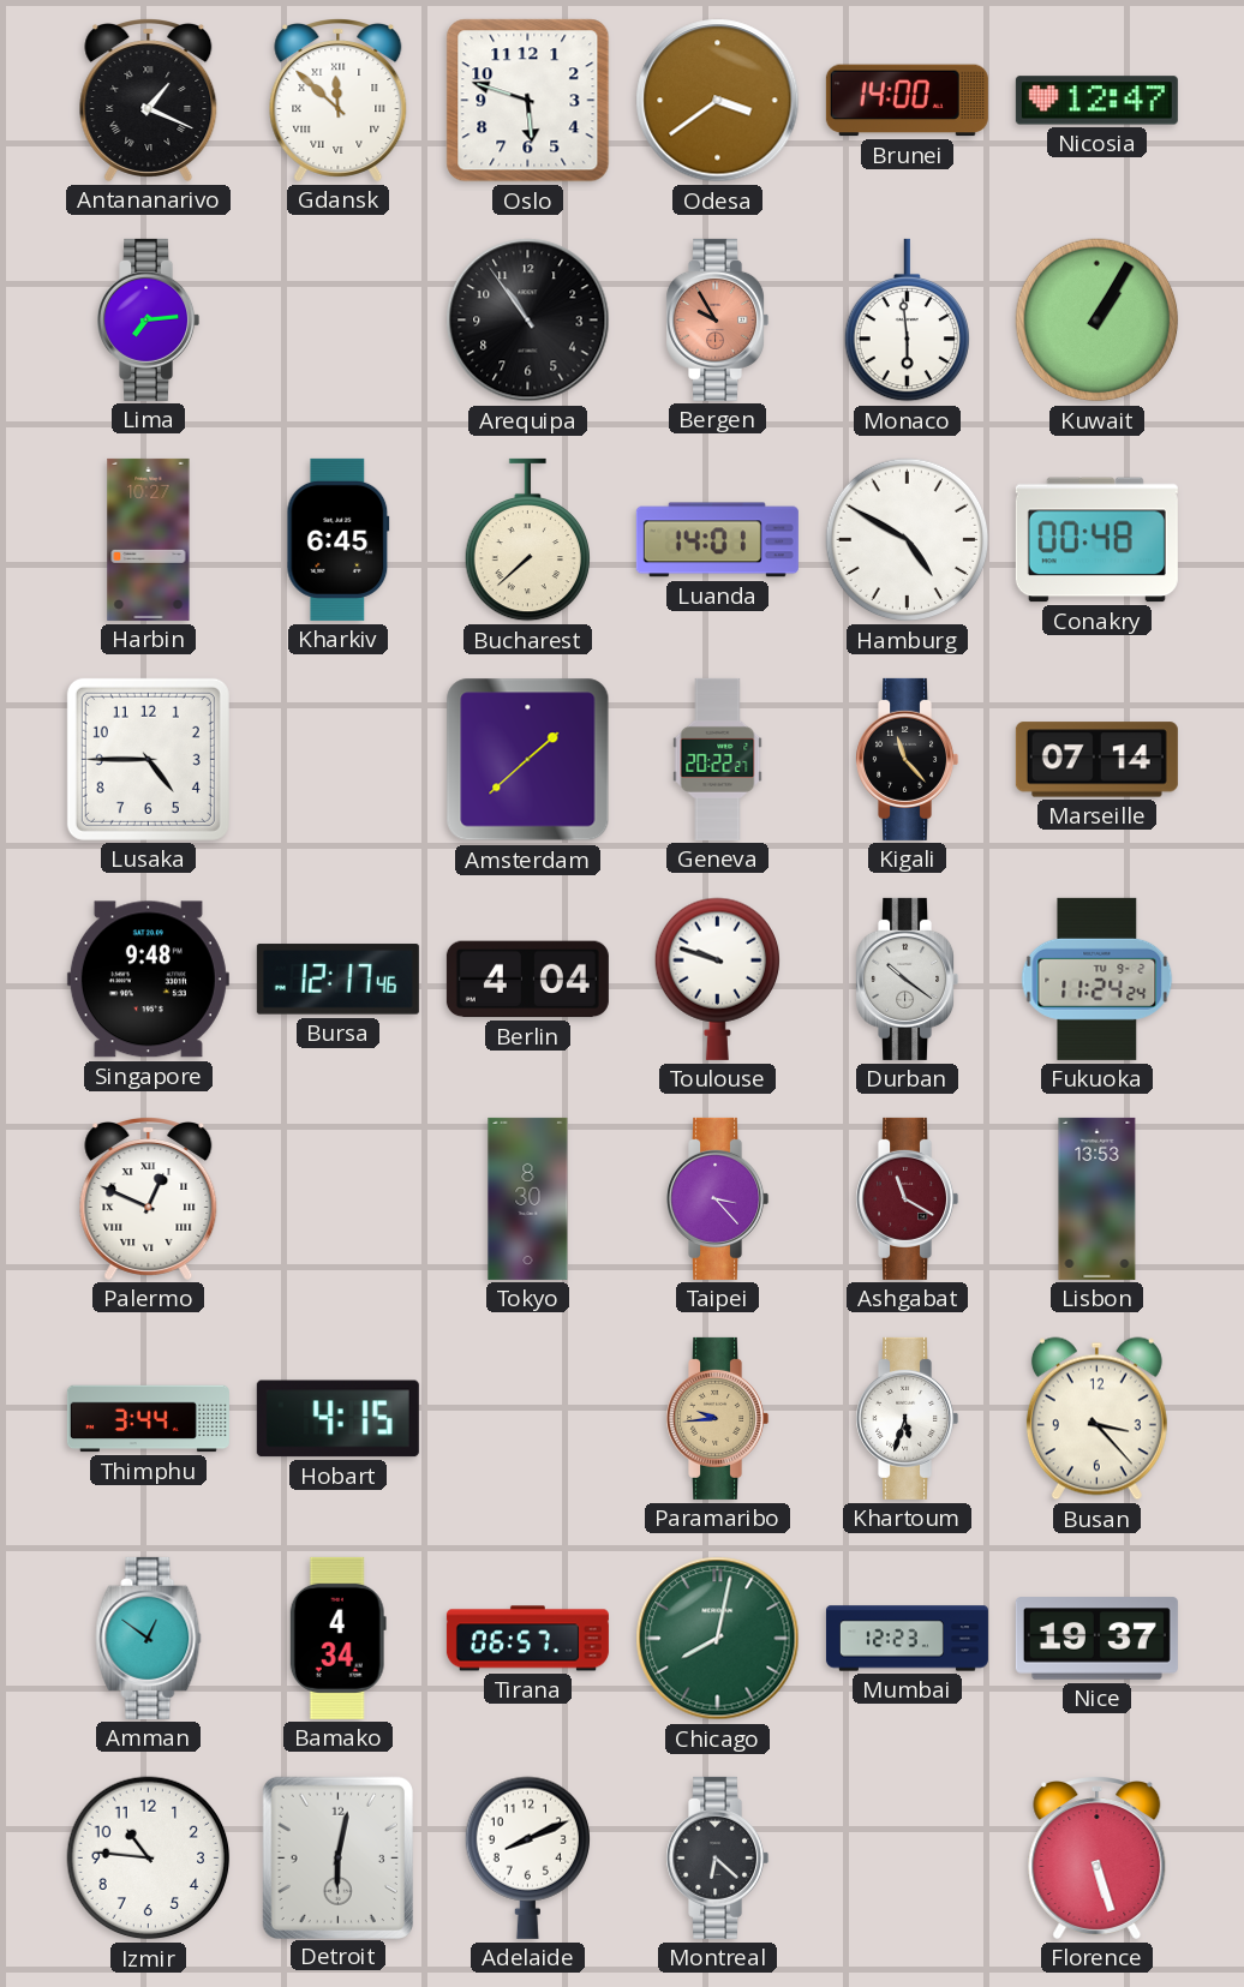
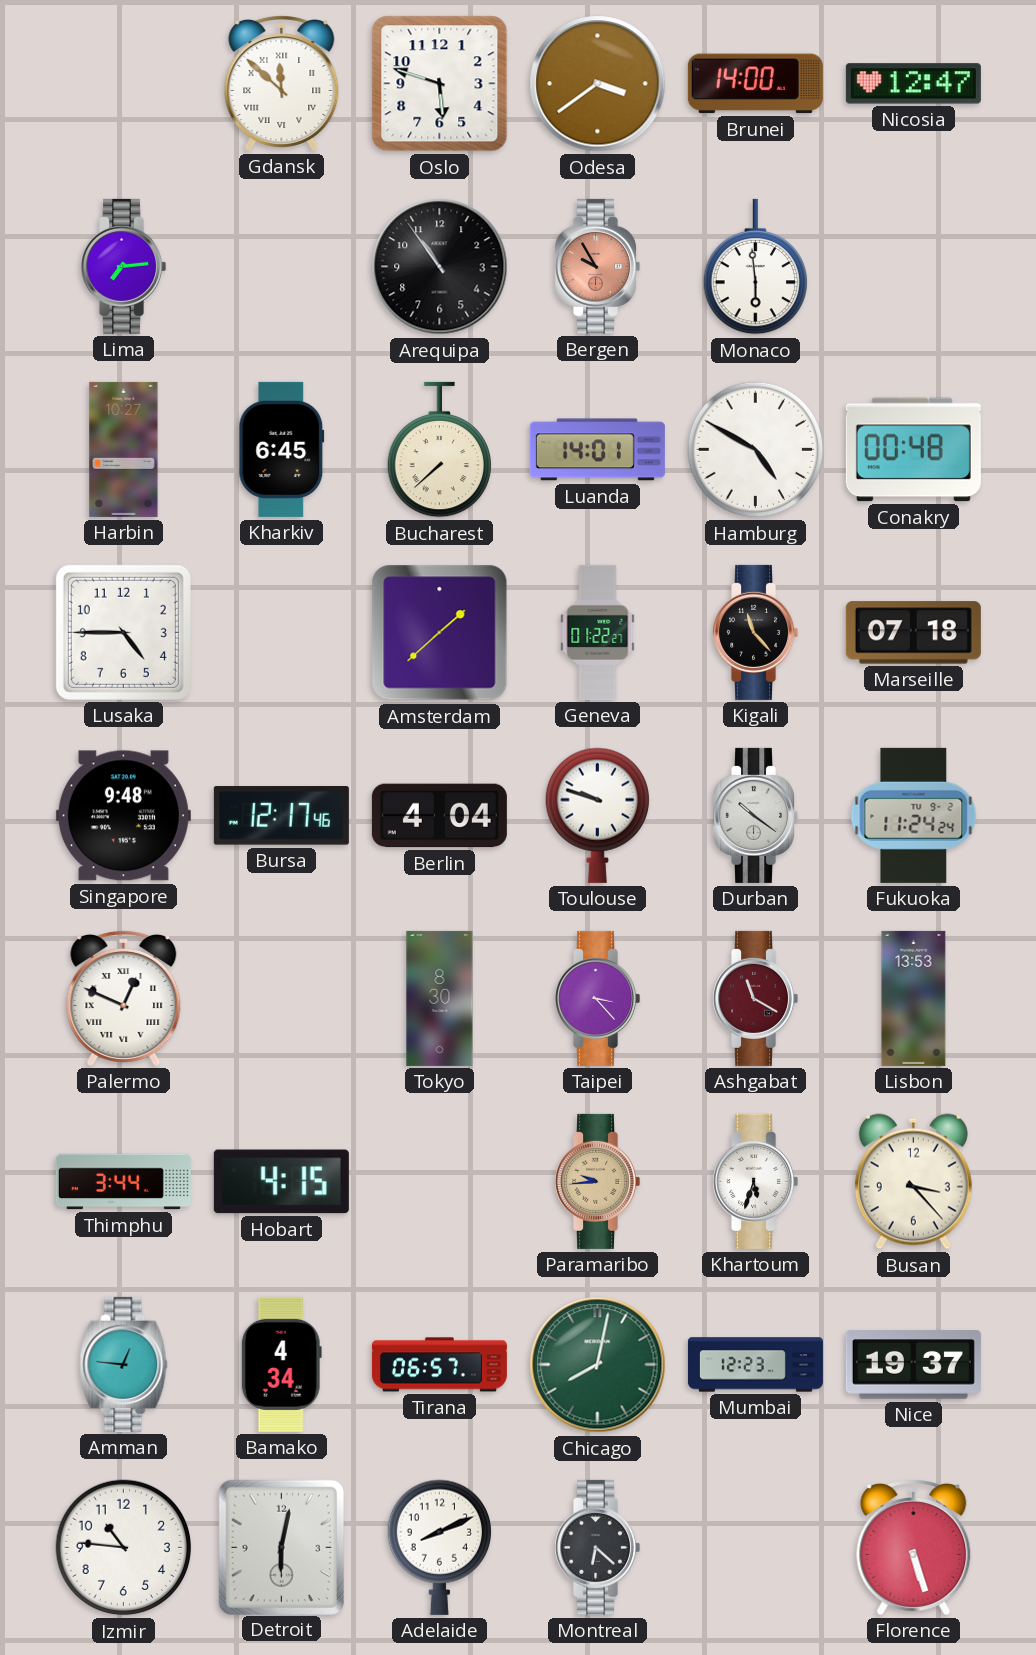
Antananarivo: 1:19 -> none (149, 101)
Kuwait: 1:05 -> none (1098, 321)
Geneva: 20:22 -> 01:22 (598, 632)
Marseille: 07:14 -> 07:18 (913, 633)
Amman: 12:51 -> 12:46 (124, 1364)
